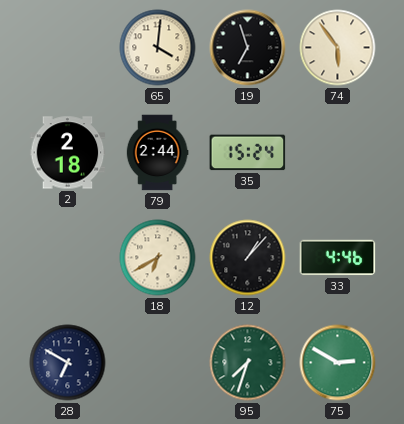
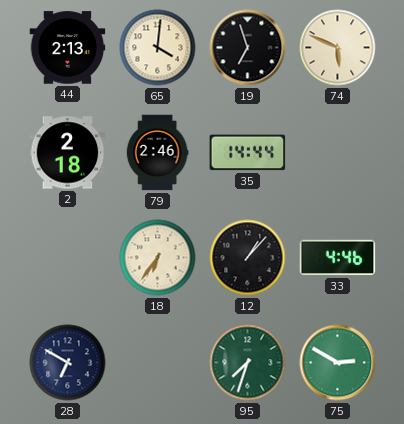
44: none -> 2:13 (68, 48)
74: 5:54 -> 5:49 (338, 48)
79: 2:44 -> 2:46 (157, 153)
35: 15:24 -> 14:44 (248, 153)
18: 6:40 -> 6:36 (158, 258)
